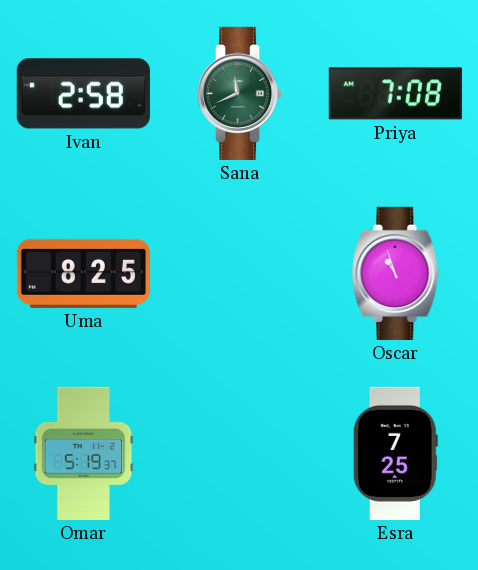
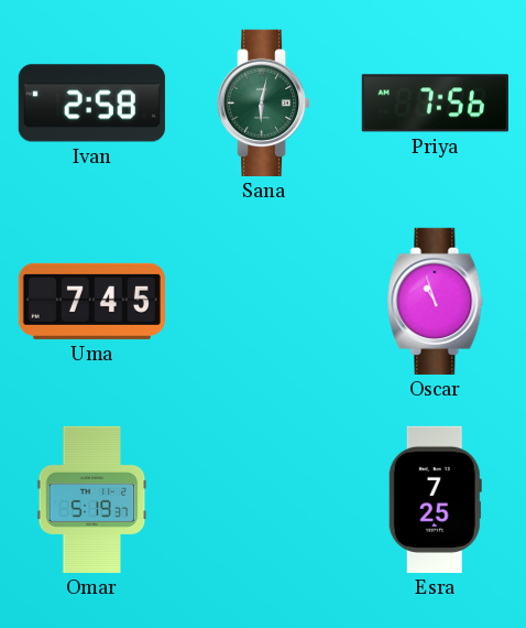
Sana: 11:41 -> 6:02 (265, 102)
Priya: 7:08 -> 7:56 (435, 104)
Uma: 8:25 -> 7:45 (91, 301)
